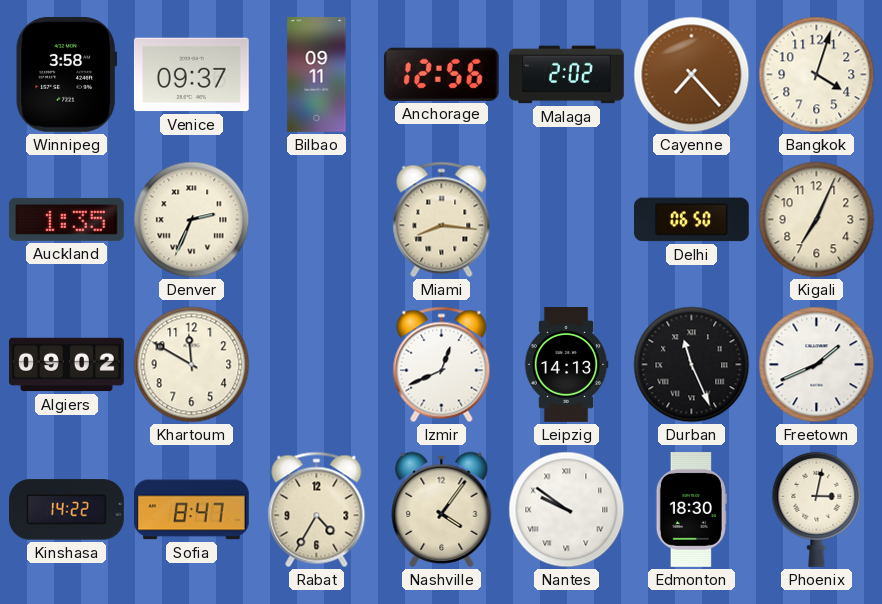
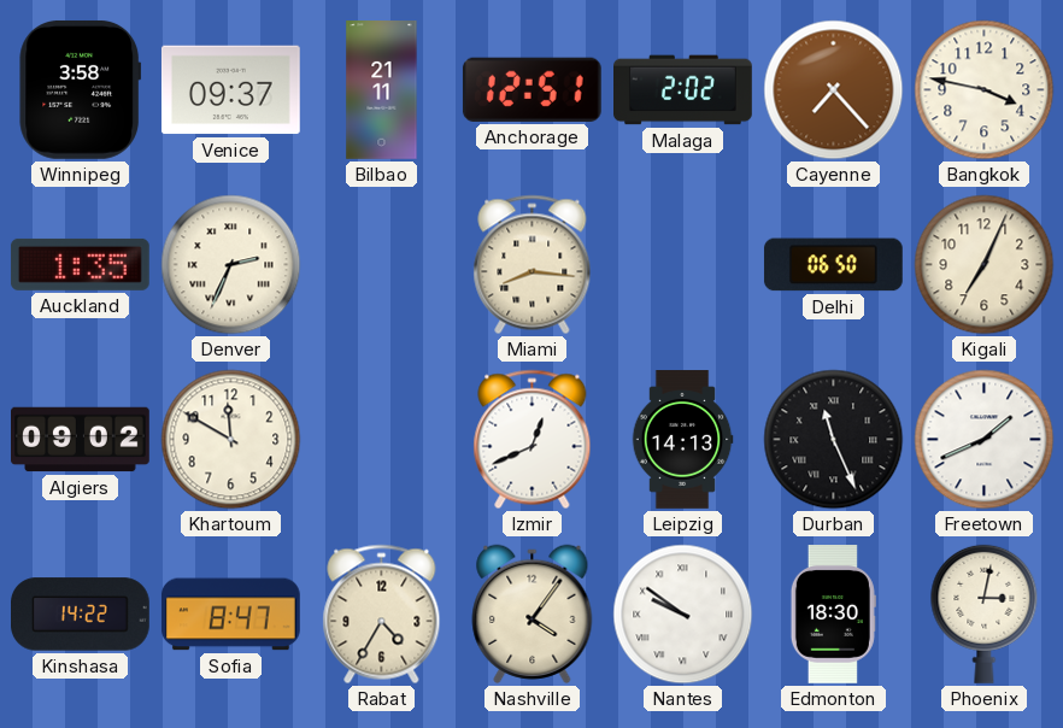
Bilbao: 09:11 -> 21:11 (382, 90)
Anchorage: 12:56 -> 12:51 (531, 89)
Bangkok: 4:03 -> 3:47 (985, 90)
